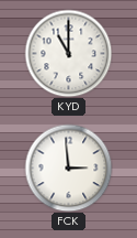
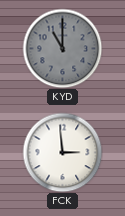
KYD dial: white -> grey (62, 48)
